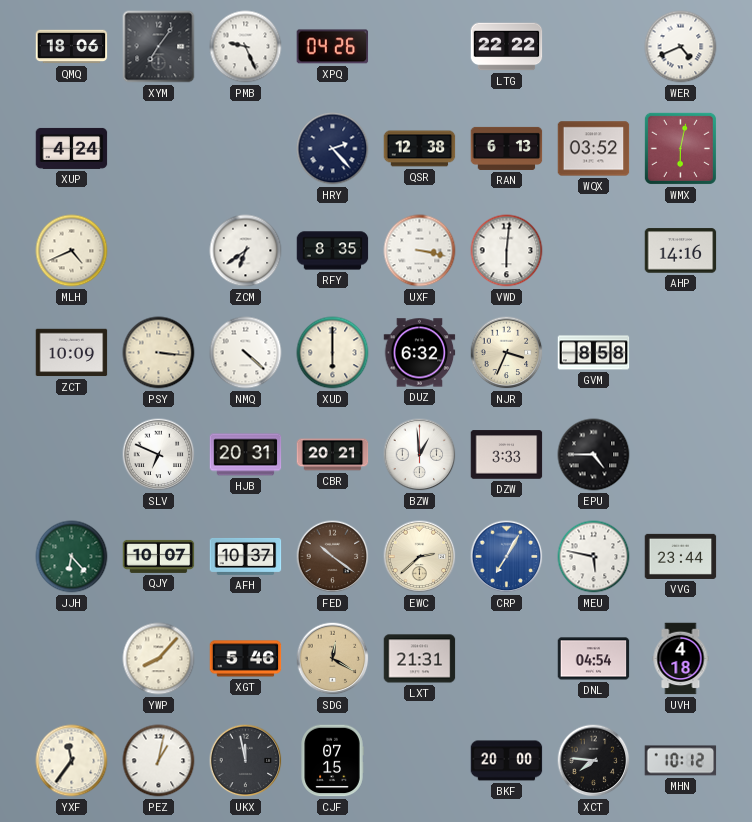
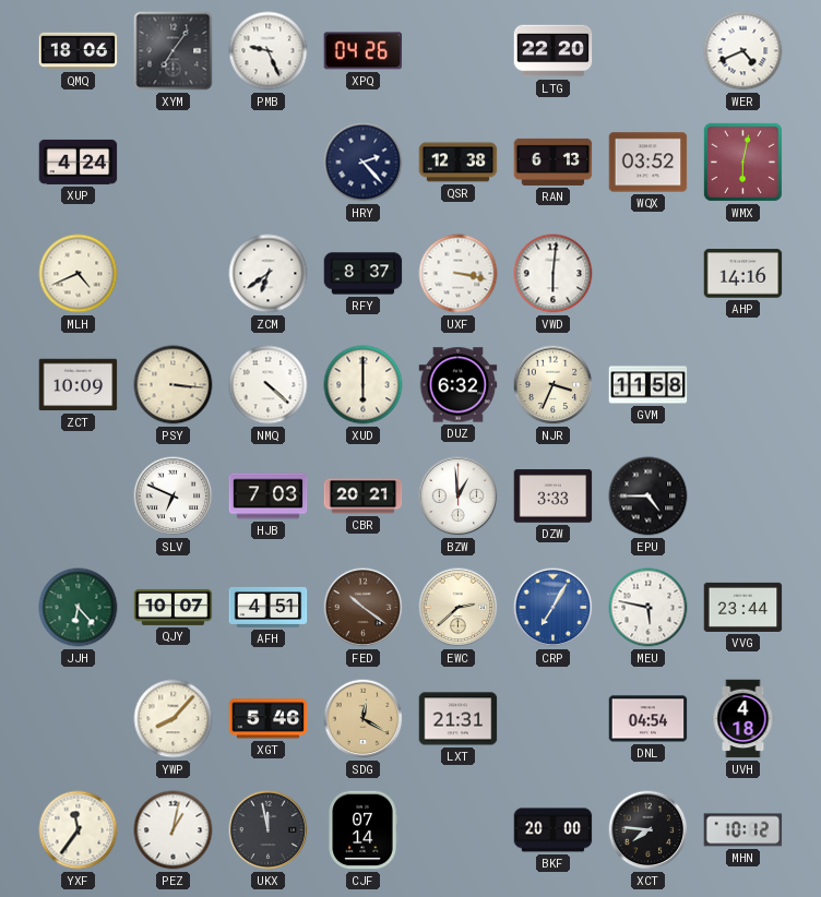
LTG: 22:22 -> 22:20 (554, 51)
RFY: 8:35 -> 8:37 (364, 274)
GVM: 8:58 -> 11:58 (649, 385)
HJB: 20:31 -> 7:03 (269, 497)
AFH: 10:37 -> 4:51 (269, 607)
CJF: 07:15 -> 07:14 (362, 830)
